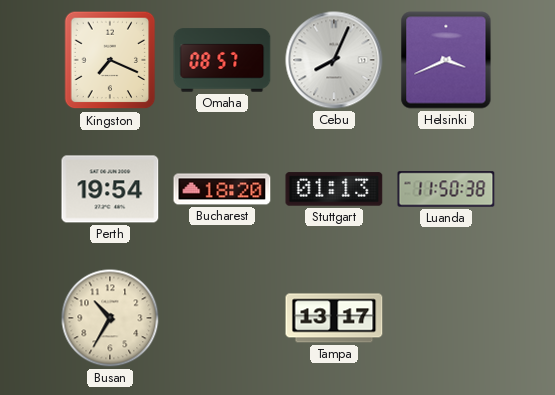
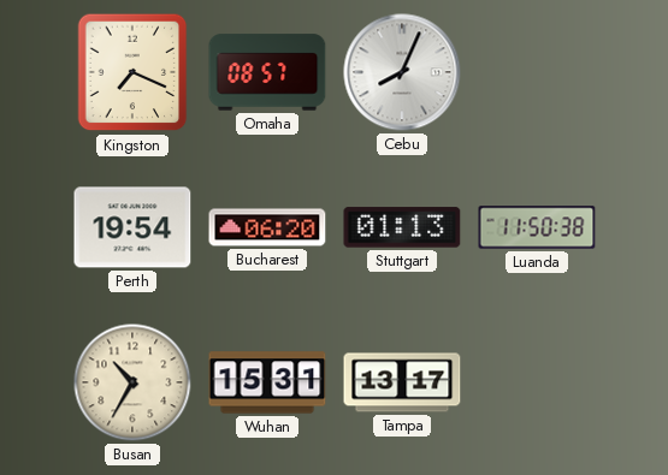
Helsinki: 3:41 -> none (446, 60)
Bucharest: 18:20 -> 06:20 (267, 227)
Wuhan: none -> 15:31 (267, 382)
